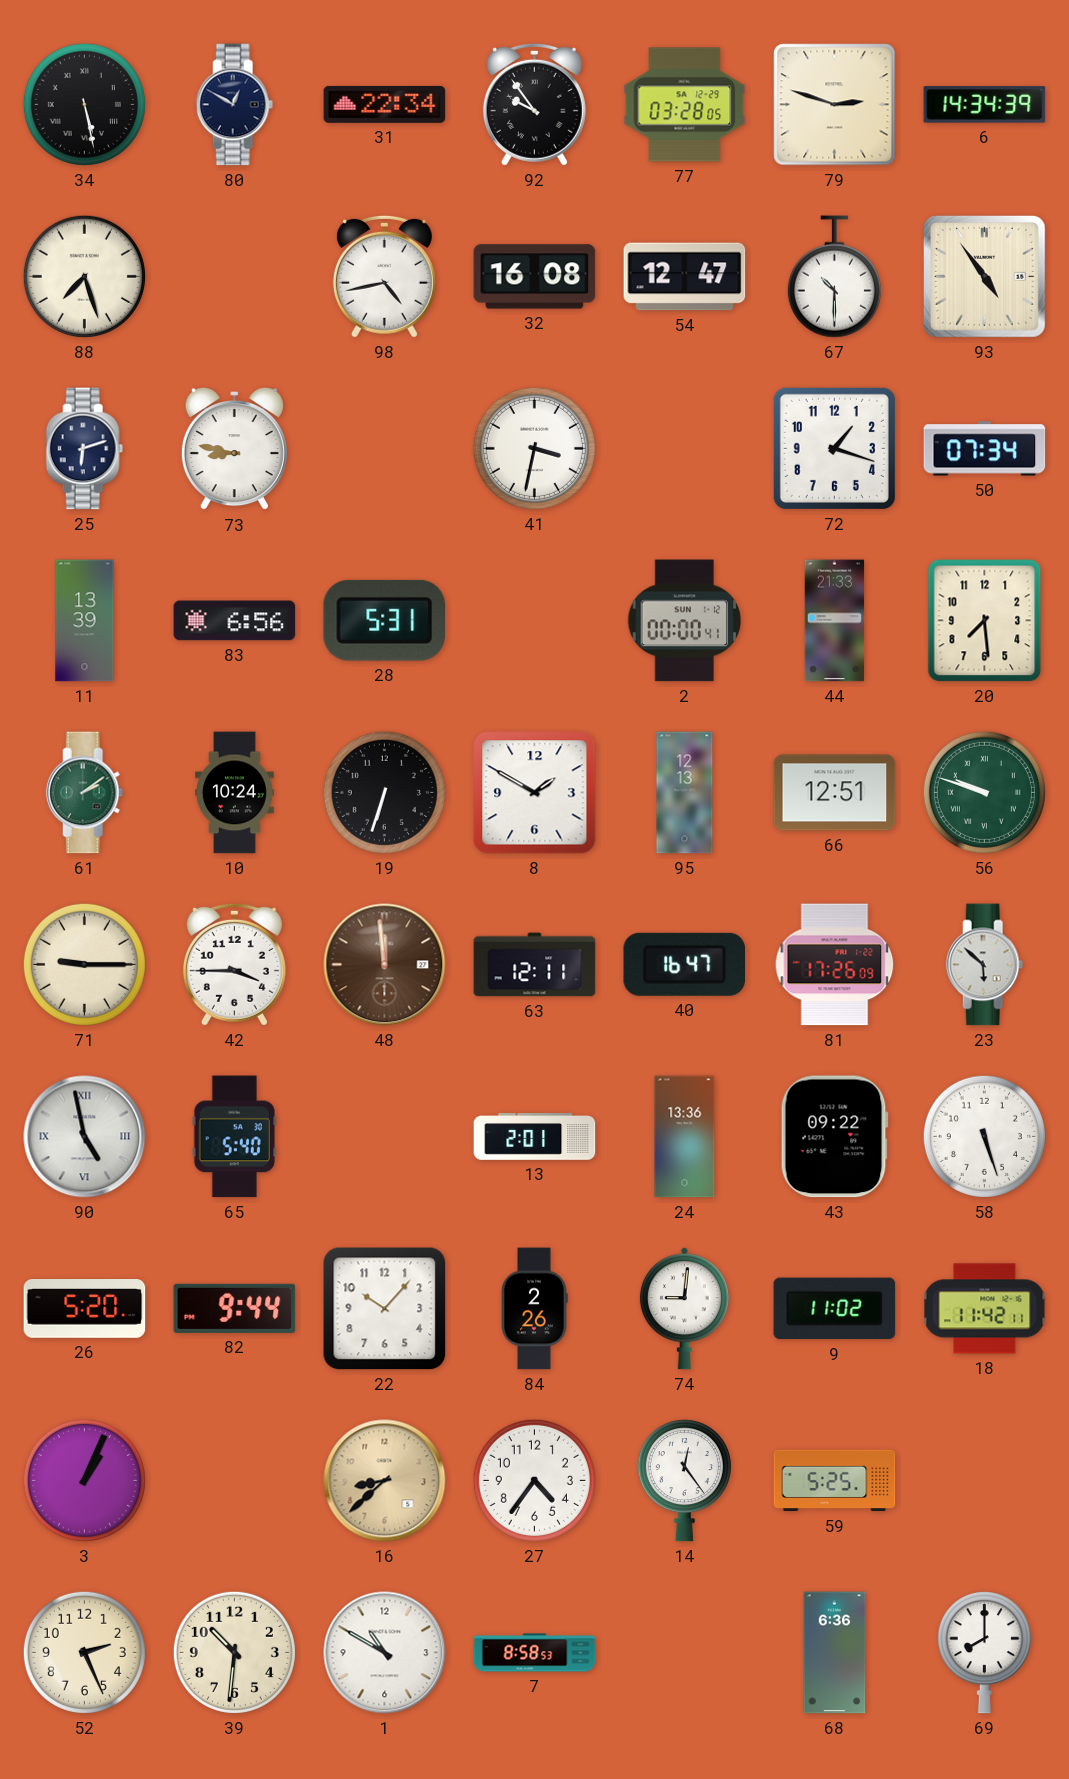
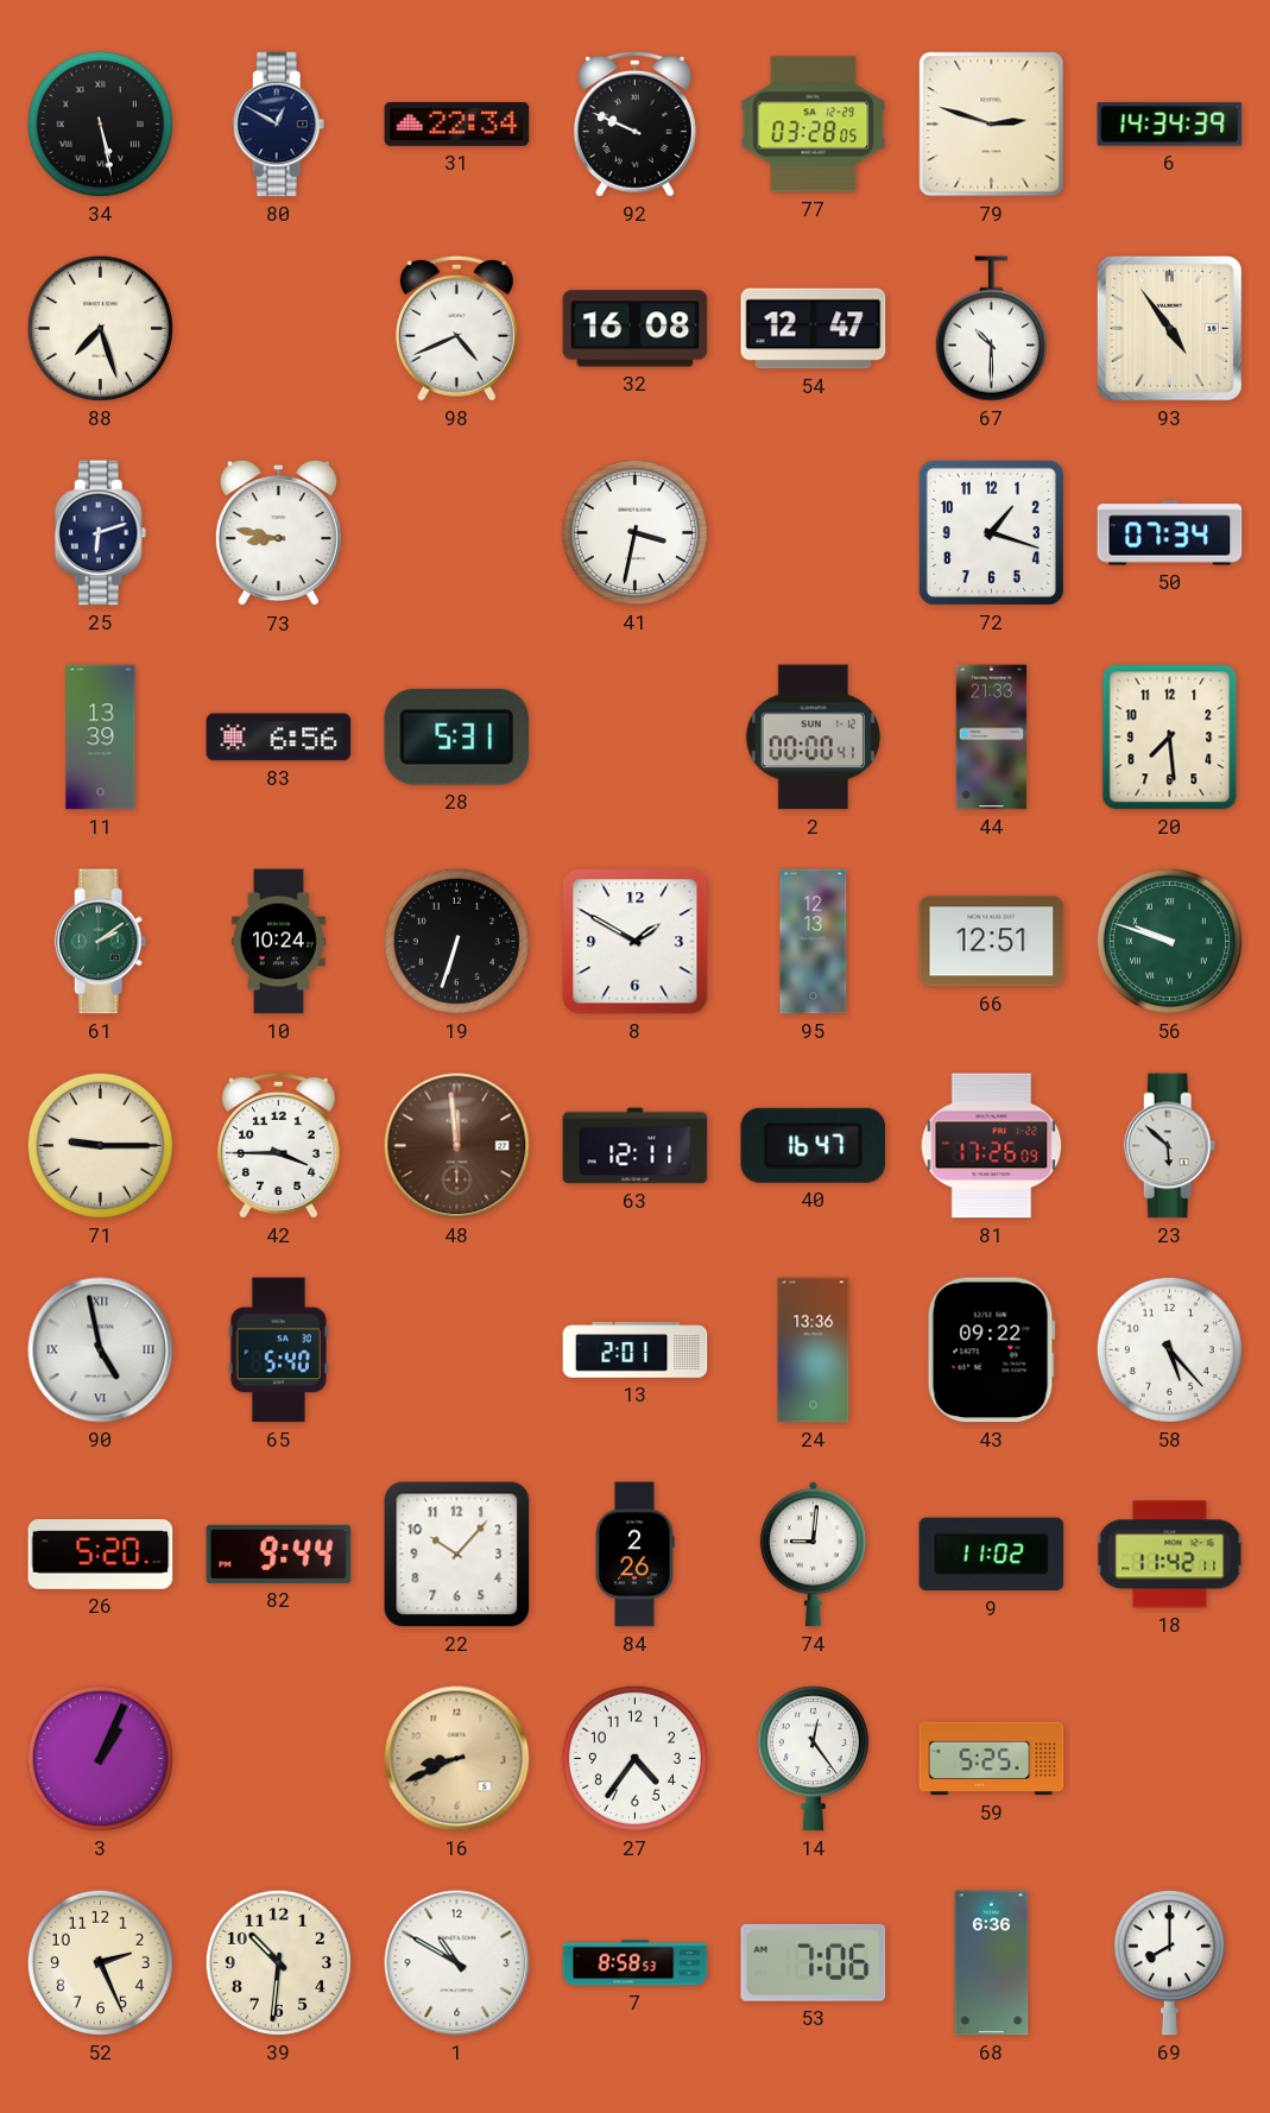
92: 9:54 -> 9:49 (634, 124)
98: 4:43 -> 4:41 (456, 328)
58: 5:27 -> 5:23 (1169, 1349)
16: 8:38 -> 8:41 (457, 1759)
53: none -> 7:06 (814, 1962)
